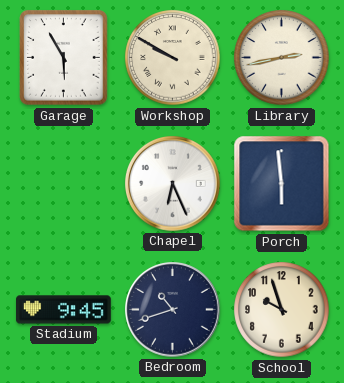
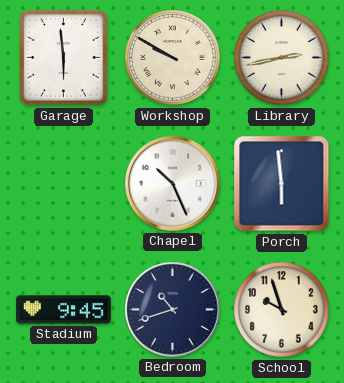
Garage: 5:55 -> 5:59 (64, 58)
Chapel: 6:26 -> 10:26 (173, 184)
